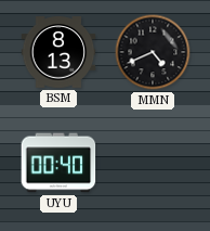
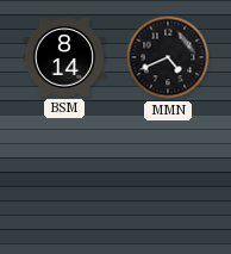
BSM: 8:13 -> 8:14 (64, 57)
UYU: 00:40 -> none (58, 163)
